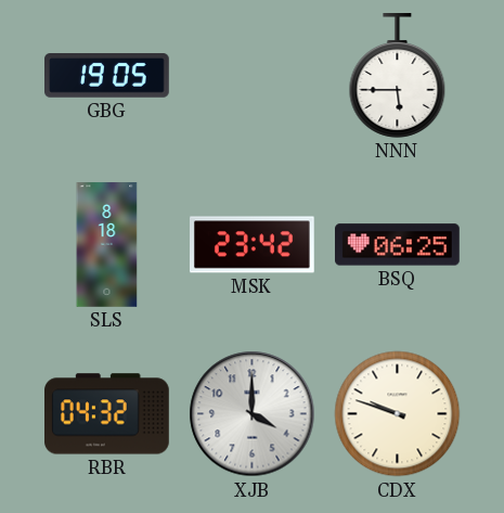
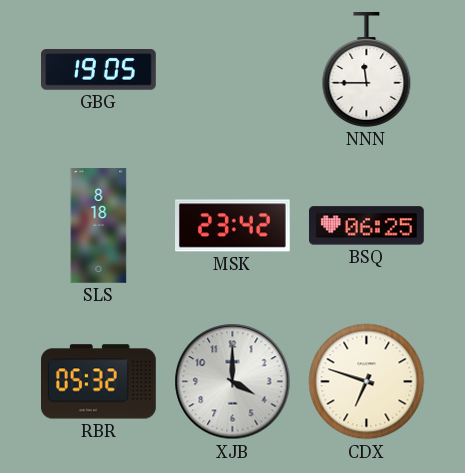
NNN: 5:45 -> 11:45 (367, 70)
RBR: 04:32 -> 05:32 (99, 382)
CDX: 9:48 -> 6:48 (367, 382)
